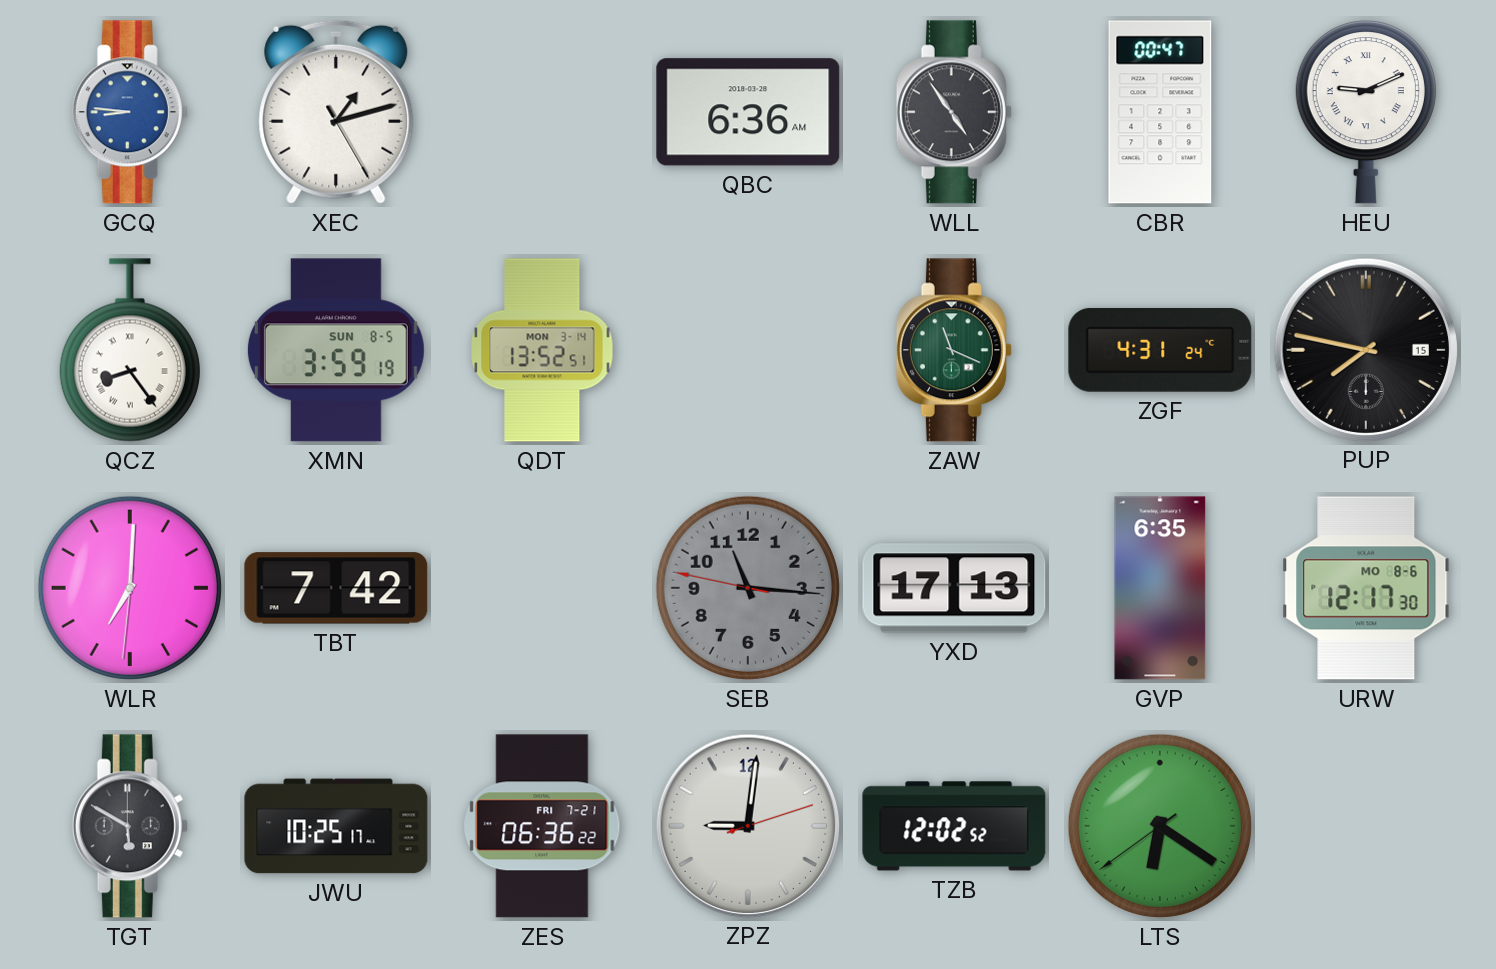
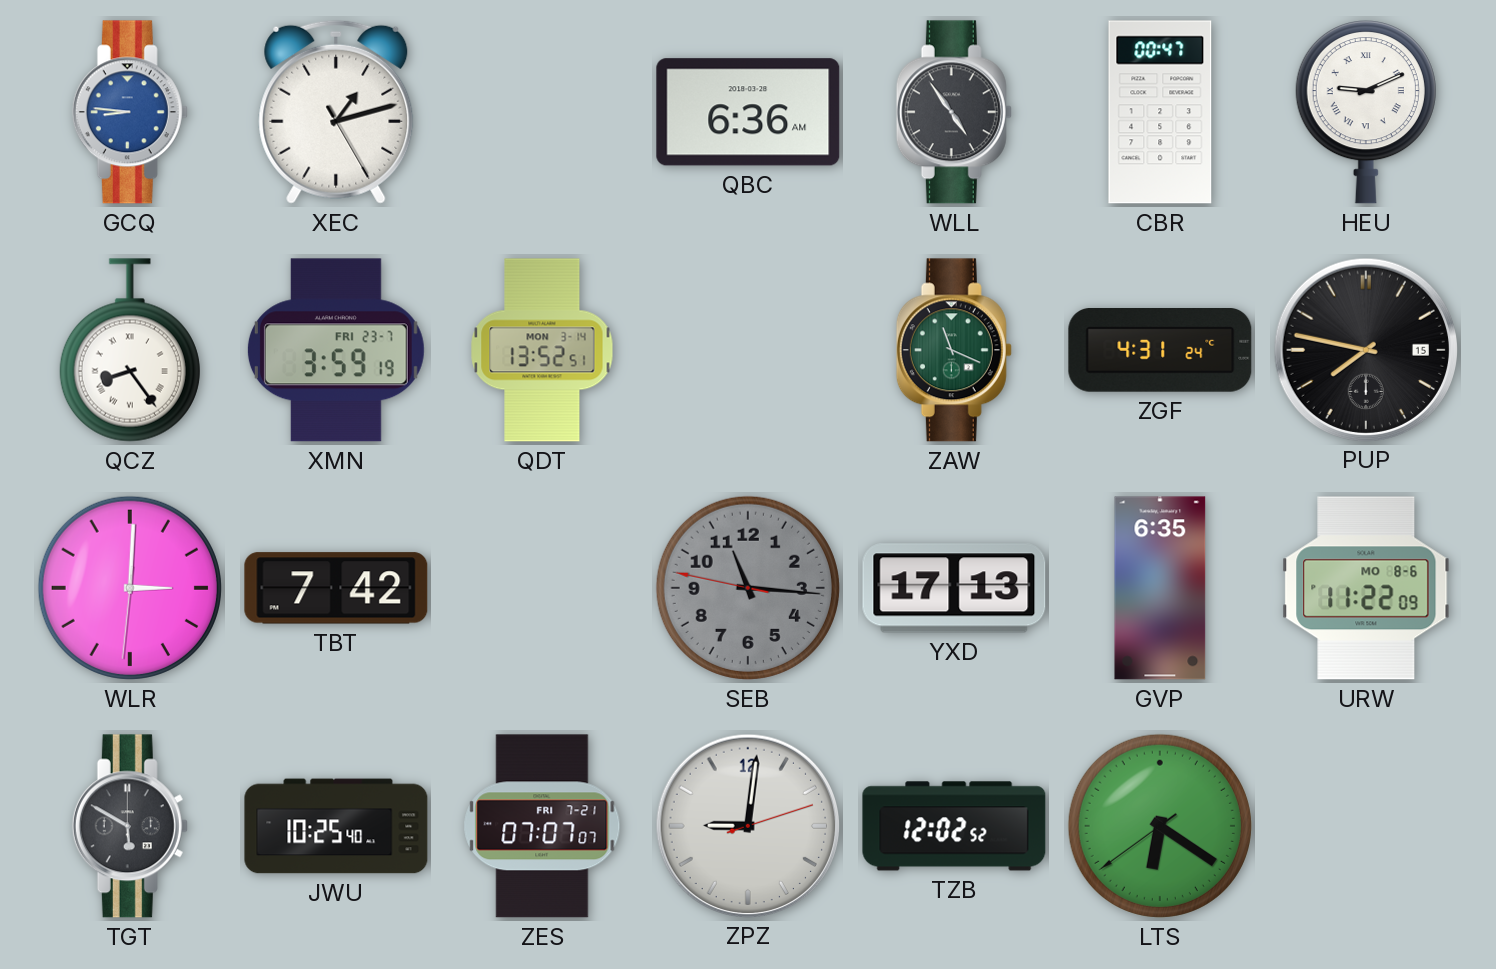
XMN date: SUN 8-5 -> FRI 23-7 (336, 350)
WLR: 7:00 -> 3:00 (130, 588)
URW: 12:17 -> 11:22 (1366, 588)
JWU: 10:25:17 -> 10:25:40 (336, 826)
ZES: 06:36 -> 07:07 (542, 826)
